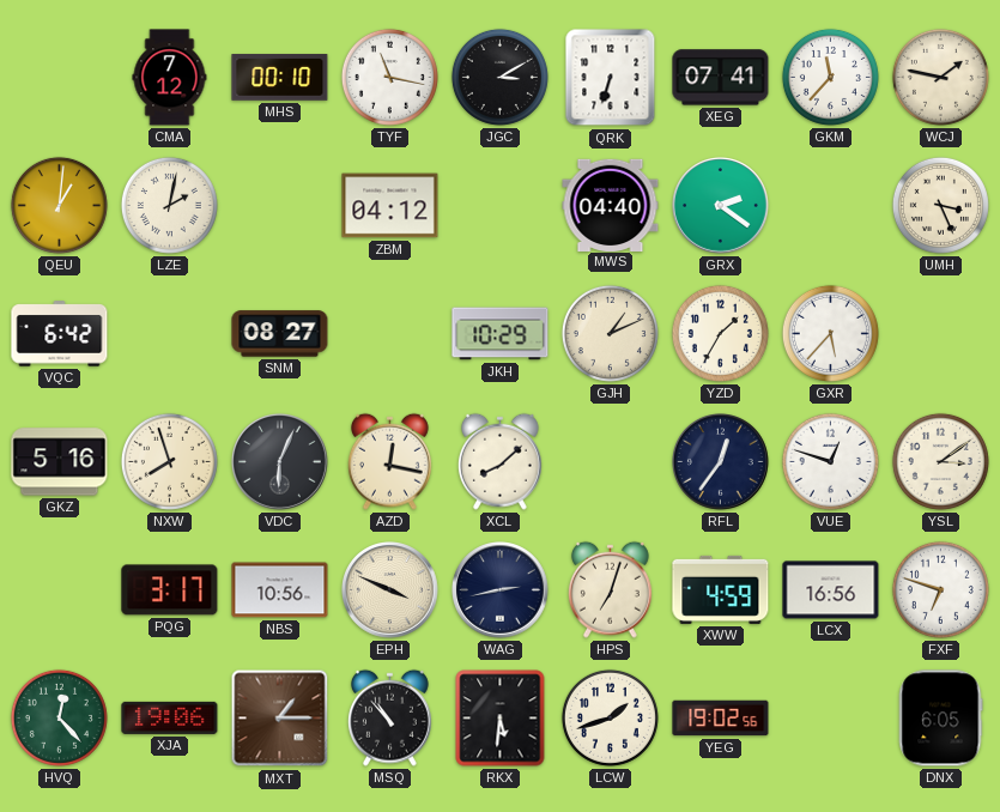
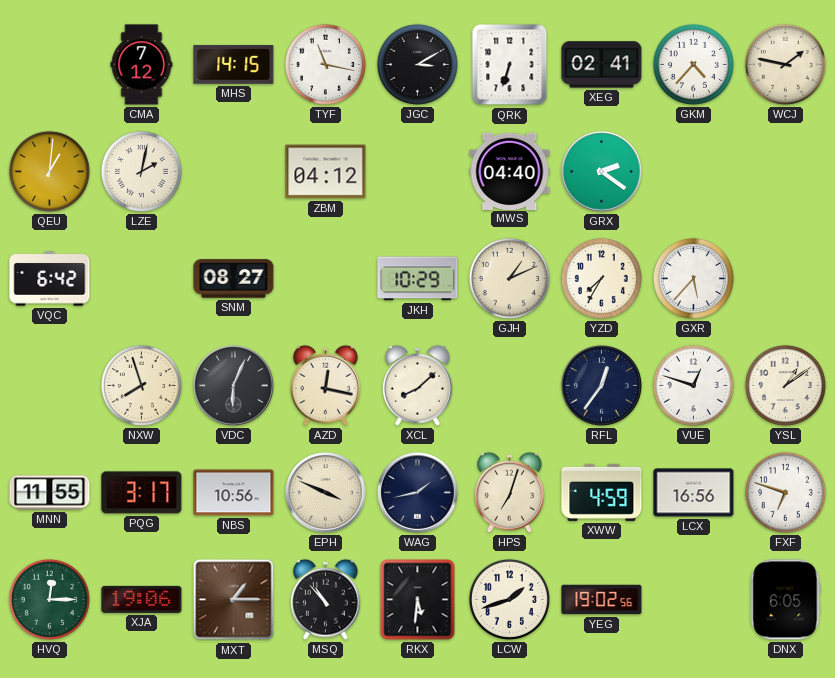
MHS: 00:10 -> 14:15 (234, 65)
XEG: 07:41 -> 02:41 (602, 65)
GKM: 11:37 -> 4:37 (693, 64)
UMH: 3:26 -> none (940, 205)
YZD: 1:35 -> 7:35 (601, 278)
GKZ: 5:16 -> none (60, 462)
YSL: 3:09 -> 1:09 (785, 385)
MNN: none -> 11:55 (50, 493)
WAG: 2:43 -> 1:43 (418, 493)
HVQ: 12:23 -> 12:15 (49, 599)
